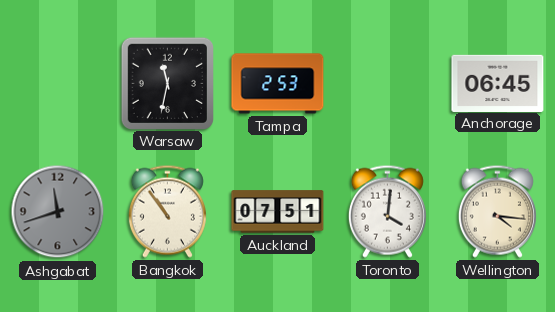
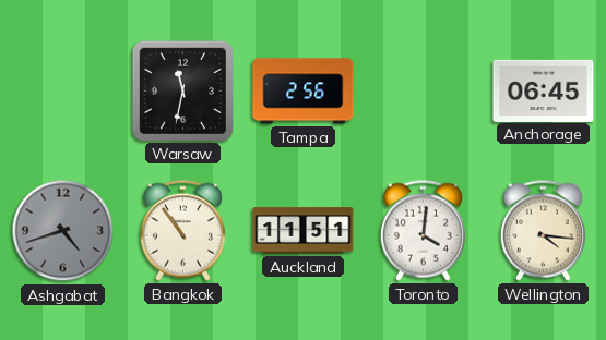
Tampa: 2:53 -> 2:56 (304, 92)
Ashgabat: 11:42 -> 4:42 (63, 231)
Auckland: 07:51 -> 11:51 (304, 231)
